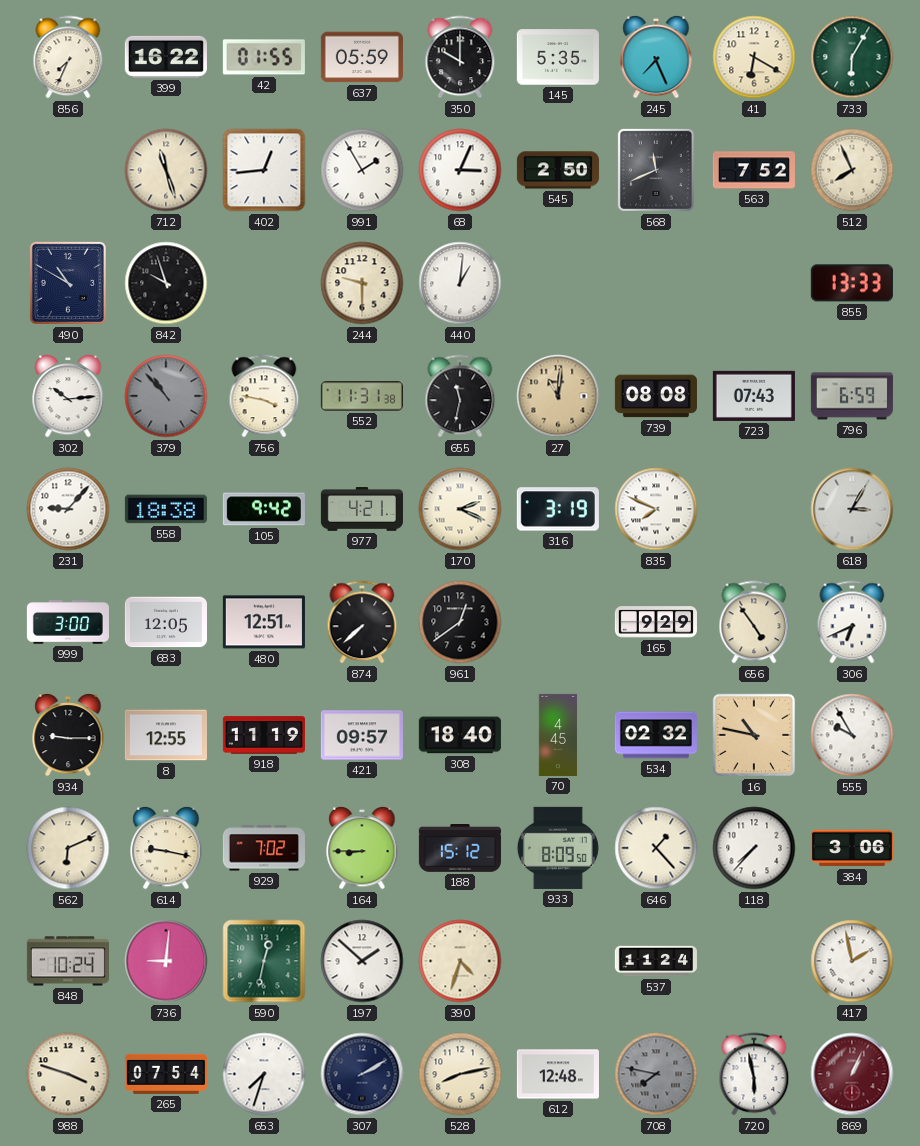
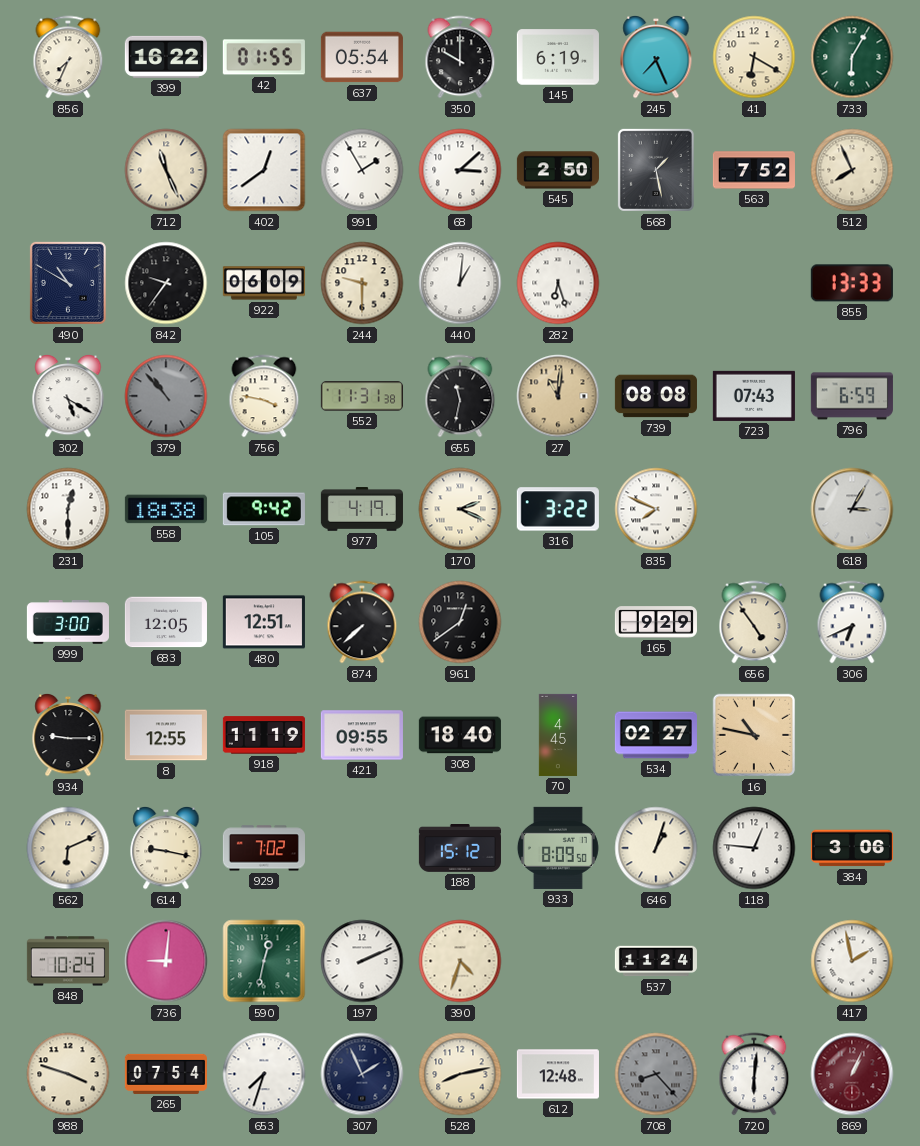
637: 05:59 -> 05:54 (362, 57)
145: 5:35 -> 6:19 (558, 57)
712: 11:27 -> 11:26 (166, 170)
402: 12:44 -> 12:39 (264, 170)
68: 3:04 -> 3:08 (460, 170)
568: 11:41 -> 1:28 (656, 170)
842: 9:57 -> 9:36 (166, 283)
922: none -> 06:09 (264, 283)
282: none -> 6:27 (558, 283)
302: 10:14 -> 5:20 (68, 396)
231: 9:07 -> 12:30 (68, 509)
977: 4:21 -> 4:19 (362, 509)
316: 3:19 -> 3:22 (558, 509)
421: 09:57 -> 09:55 (362, 735)
534: 02:32 -> 02:27 (656, 735)
555: 9:55 -> none (852, 735)
164: 8:45 -> none (362, 848)
646: 1:23 -> 1:03 (656, 848)
118: 7:37 -> 12:46 (754, 848)
197: 1:52 -> 2:11 (362, 961)
307: 2:10 -> 1:56 (362, 1074)
708: 7:47 -> 8:23 (656, 1074)
720: 5:58 -> 6:01 (754, 1074)
